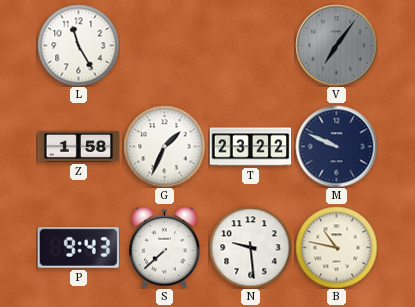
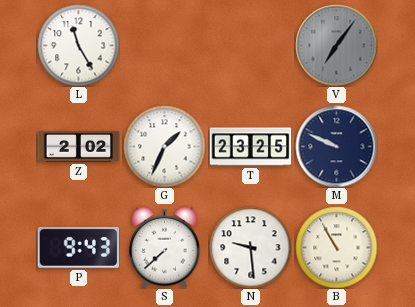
Z: 1:58 -> 2:02 (78, 146)
T: 23:22 -> 23:25 (250, 147)
B: 10:47 -> 10:55 (336, 247)
